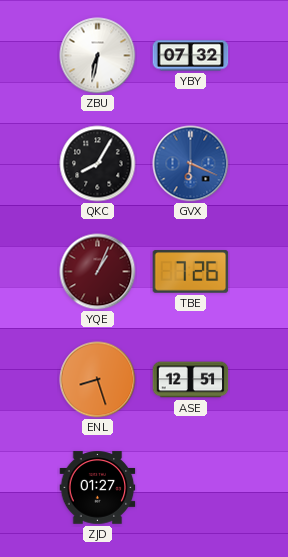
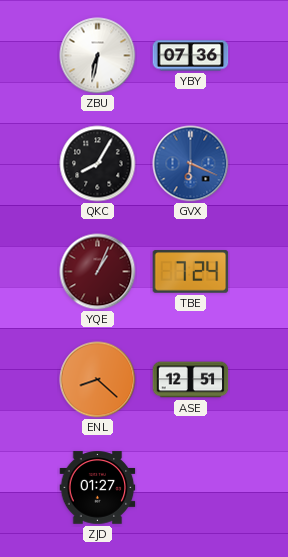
YBY: 07:32 -> 07:36 (191, 56)
TBE: 7:26 -> 7:24 (191, 272)
ENL: 8:27 -> 8:22 (98, 380)
